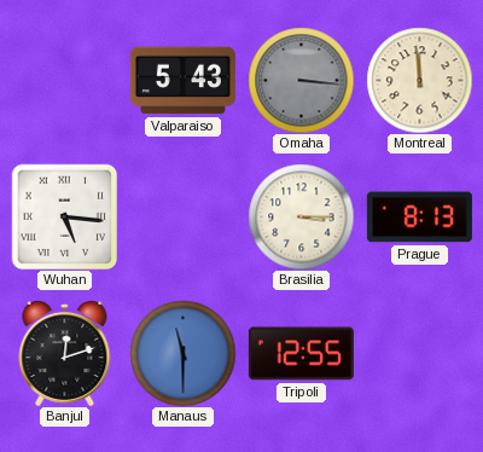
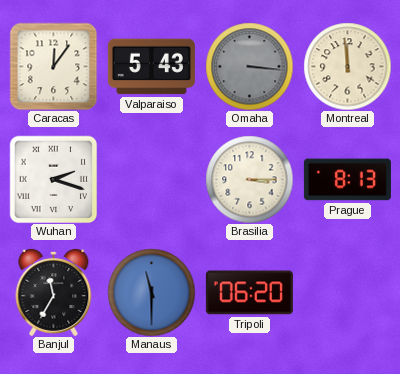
Caracas: none -> 12:06 (53, 66)
Wuhan: 5:16 -> 2:18 (53, 179)
Banjul: 12:12 -> 11:35 (54, 292)
Tripoli: 12:55 -> 06:20 (249, 293)
